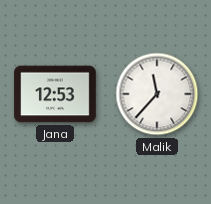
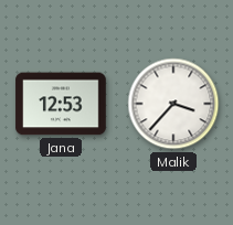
Malik: 11:37 -> 3:37 (173, 104)
